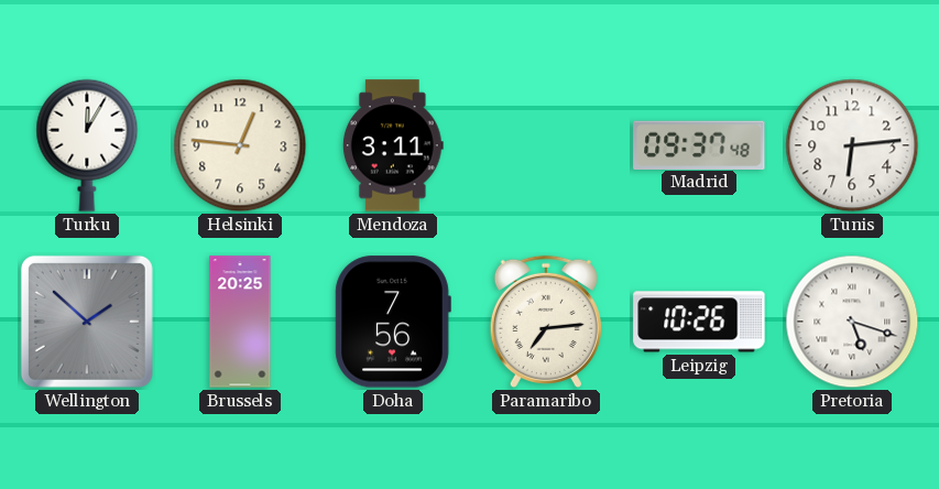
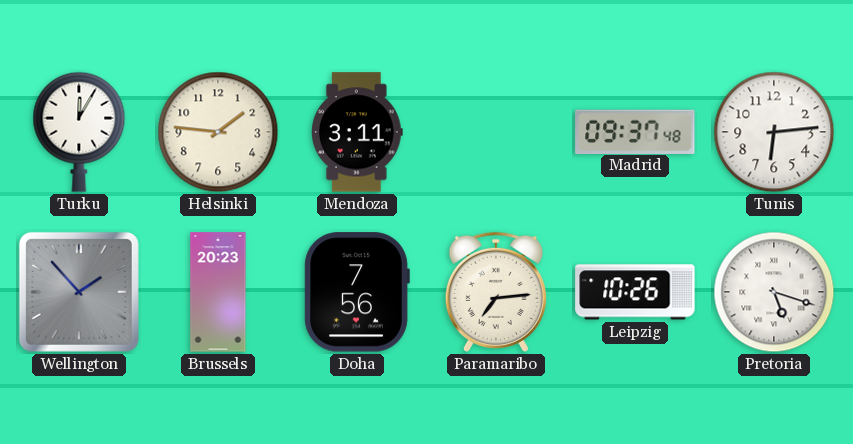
Helsinki: 12:46 -> 1:46 (218, 132)
Wellington: 1:52 -> 1:53 (79, 292)
Brussels: 20:25 -> 20:23 (218, 292)
